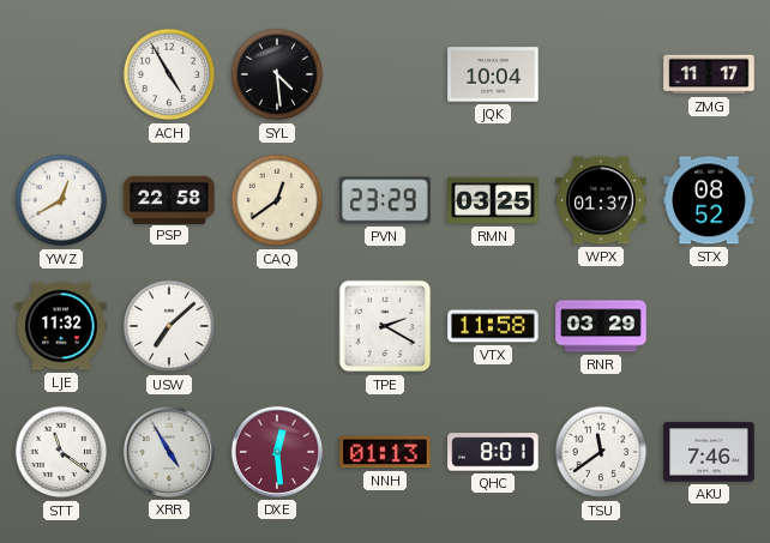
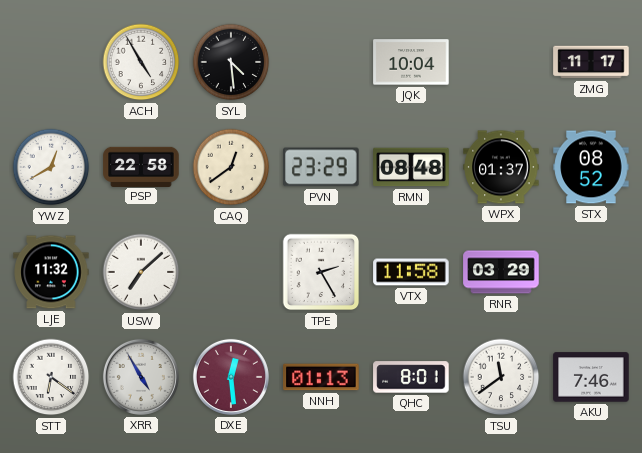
RMN: 03:25 -> 08:48 (411, 167)
TPE: 2:20 -> 2:25 (321, 272)
STT: 11:21 -> 6:21 (51, 377)
